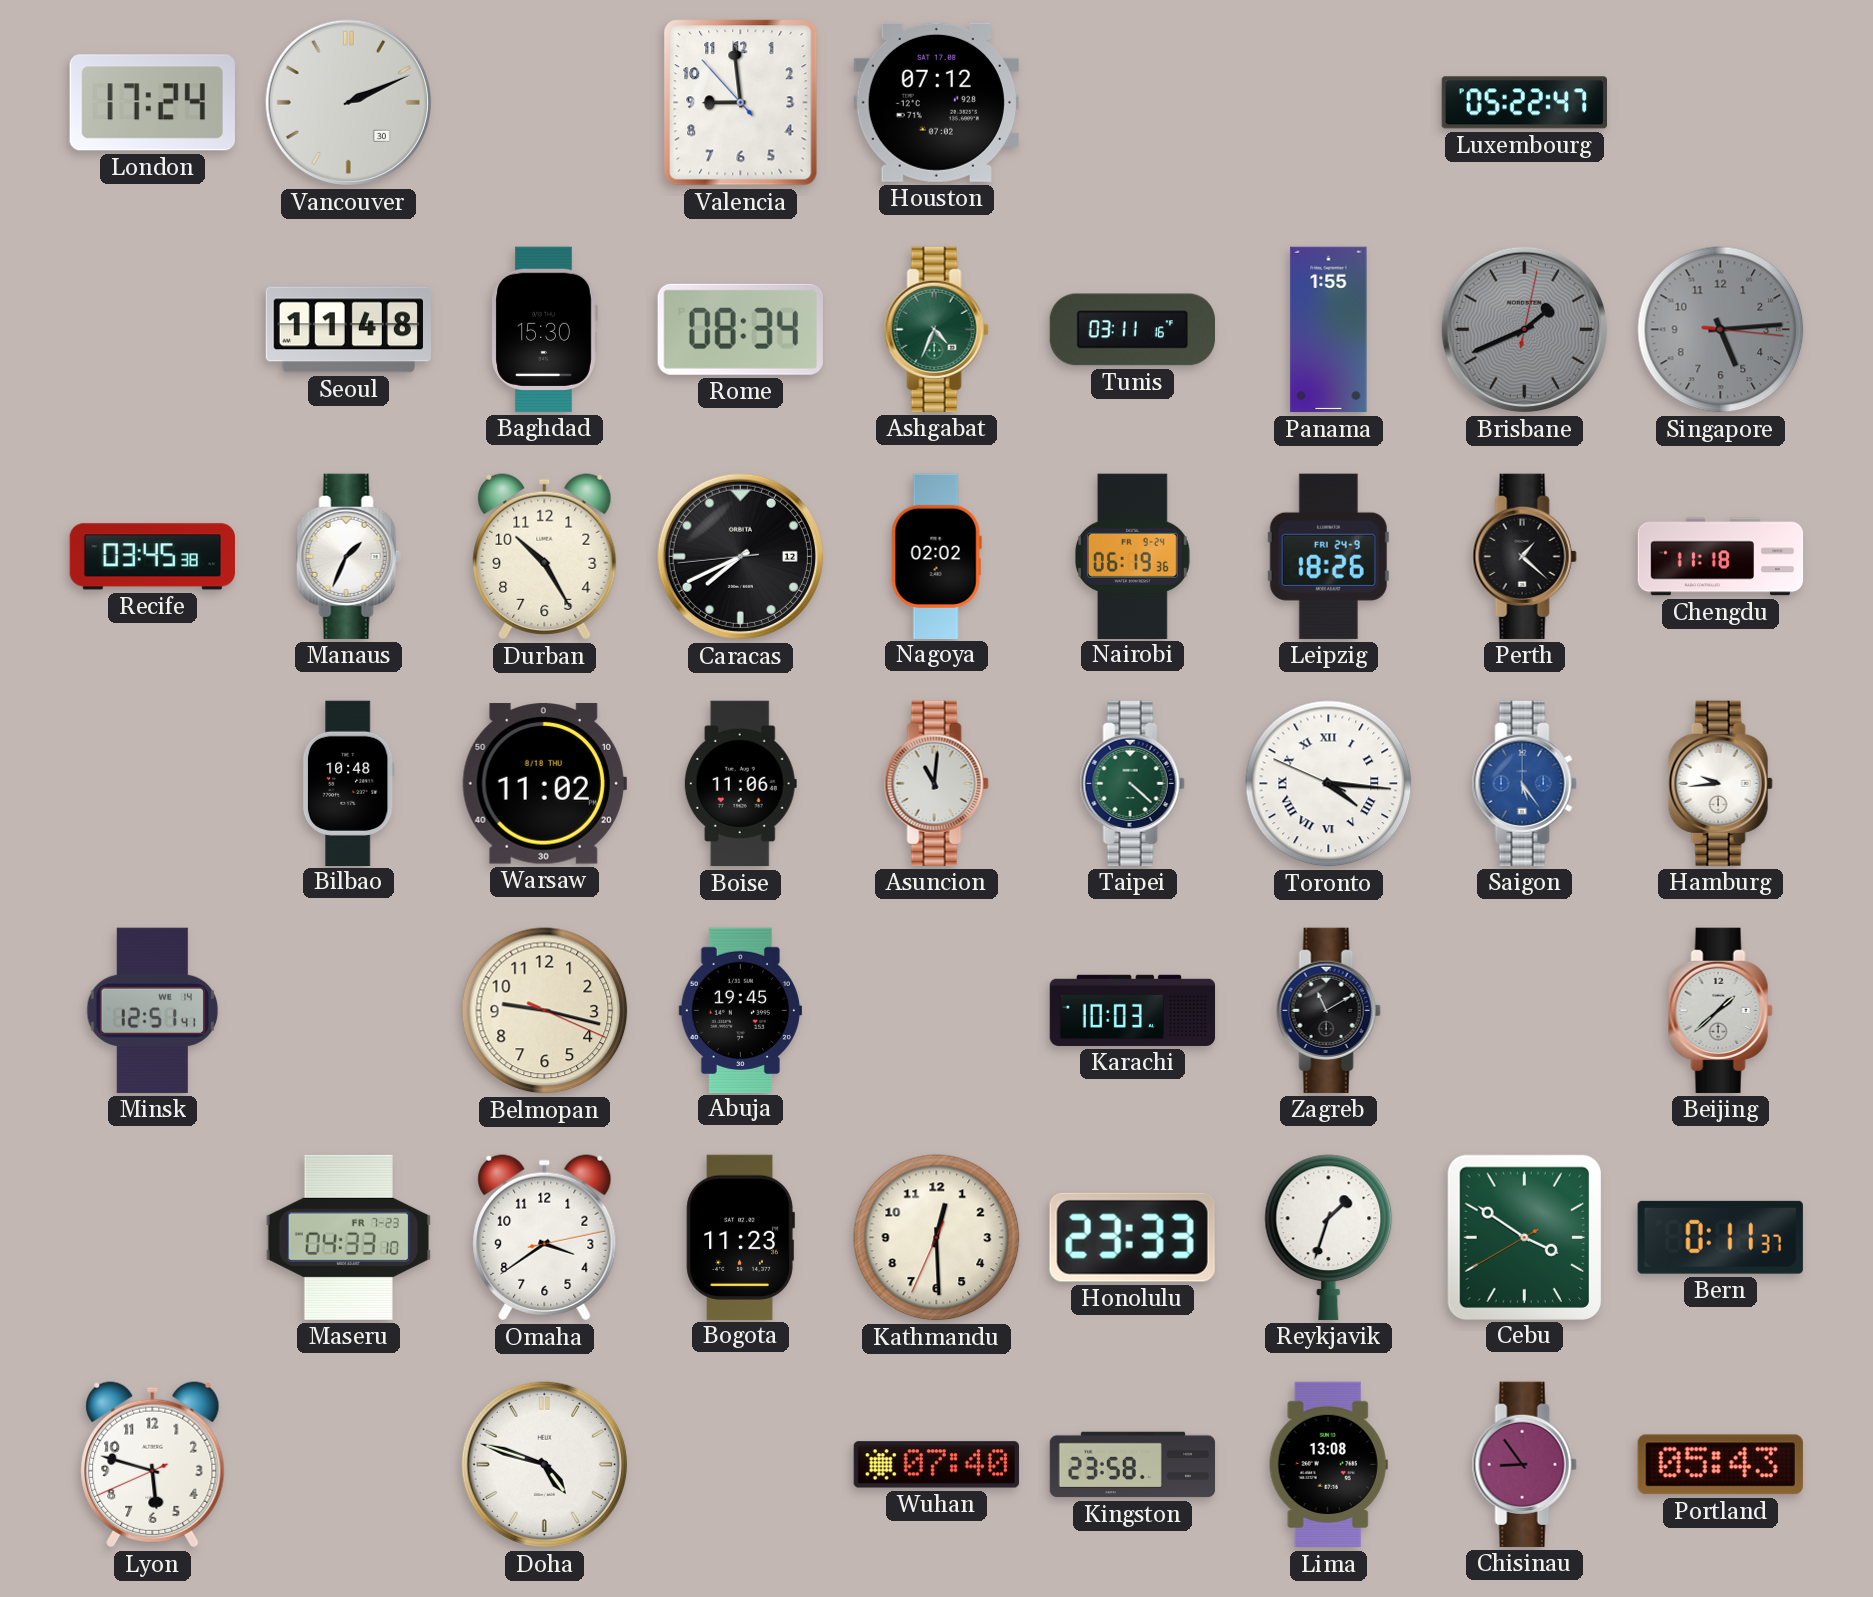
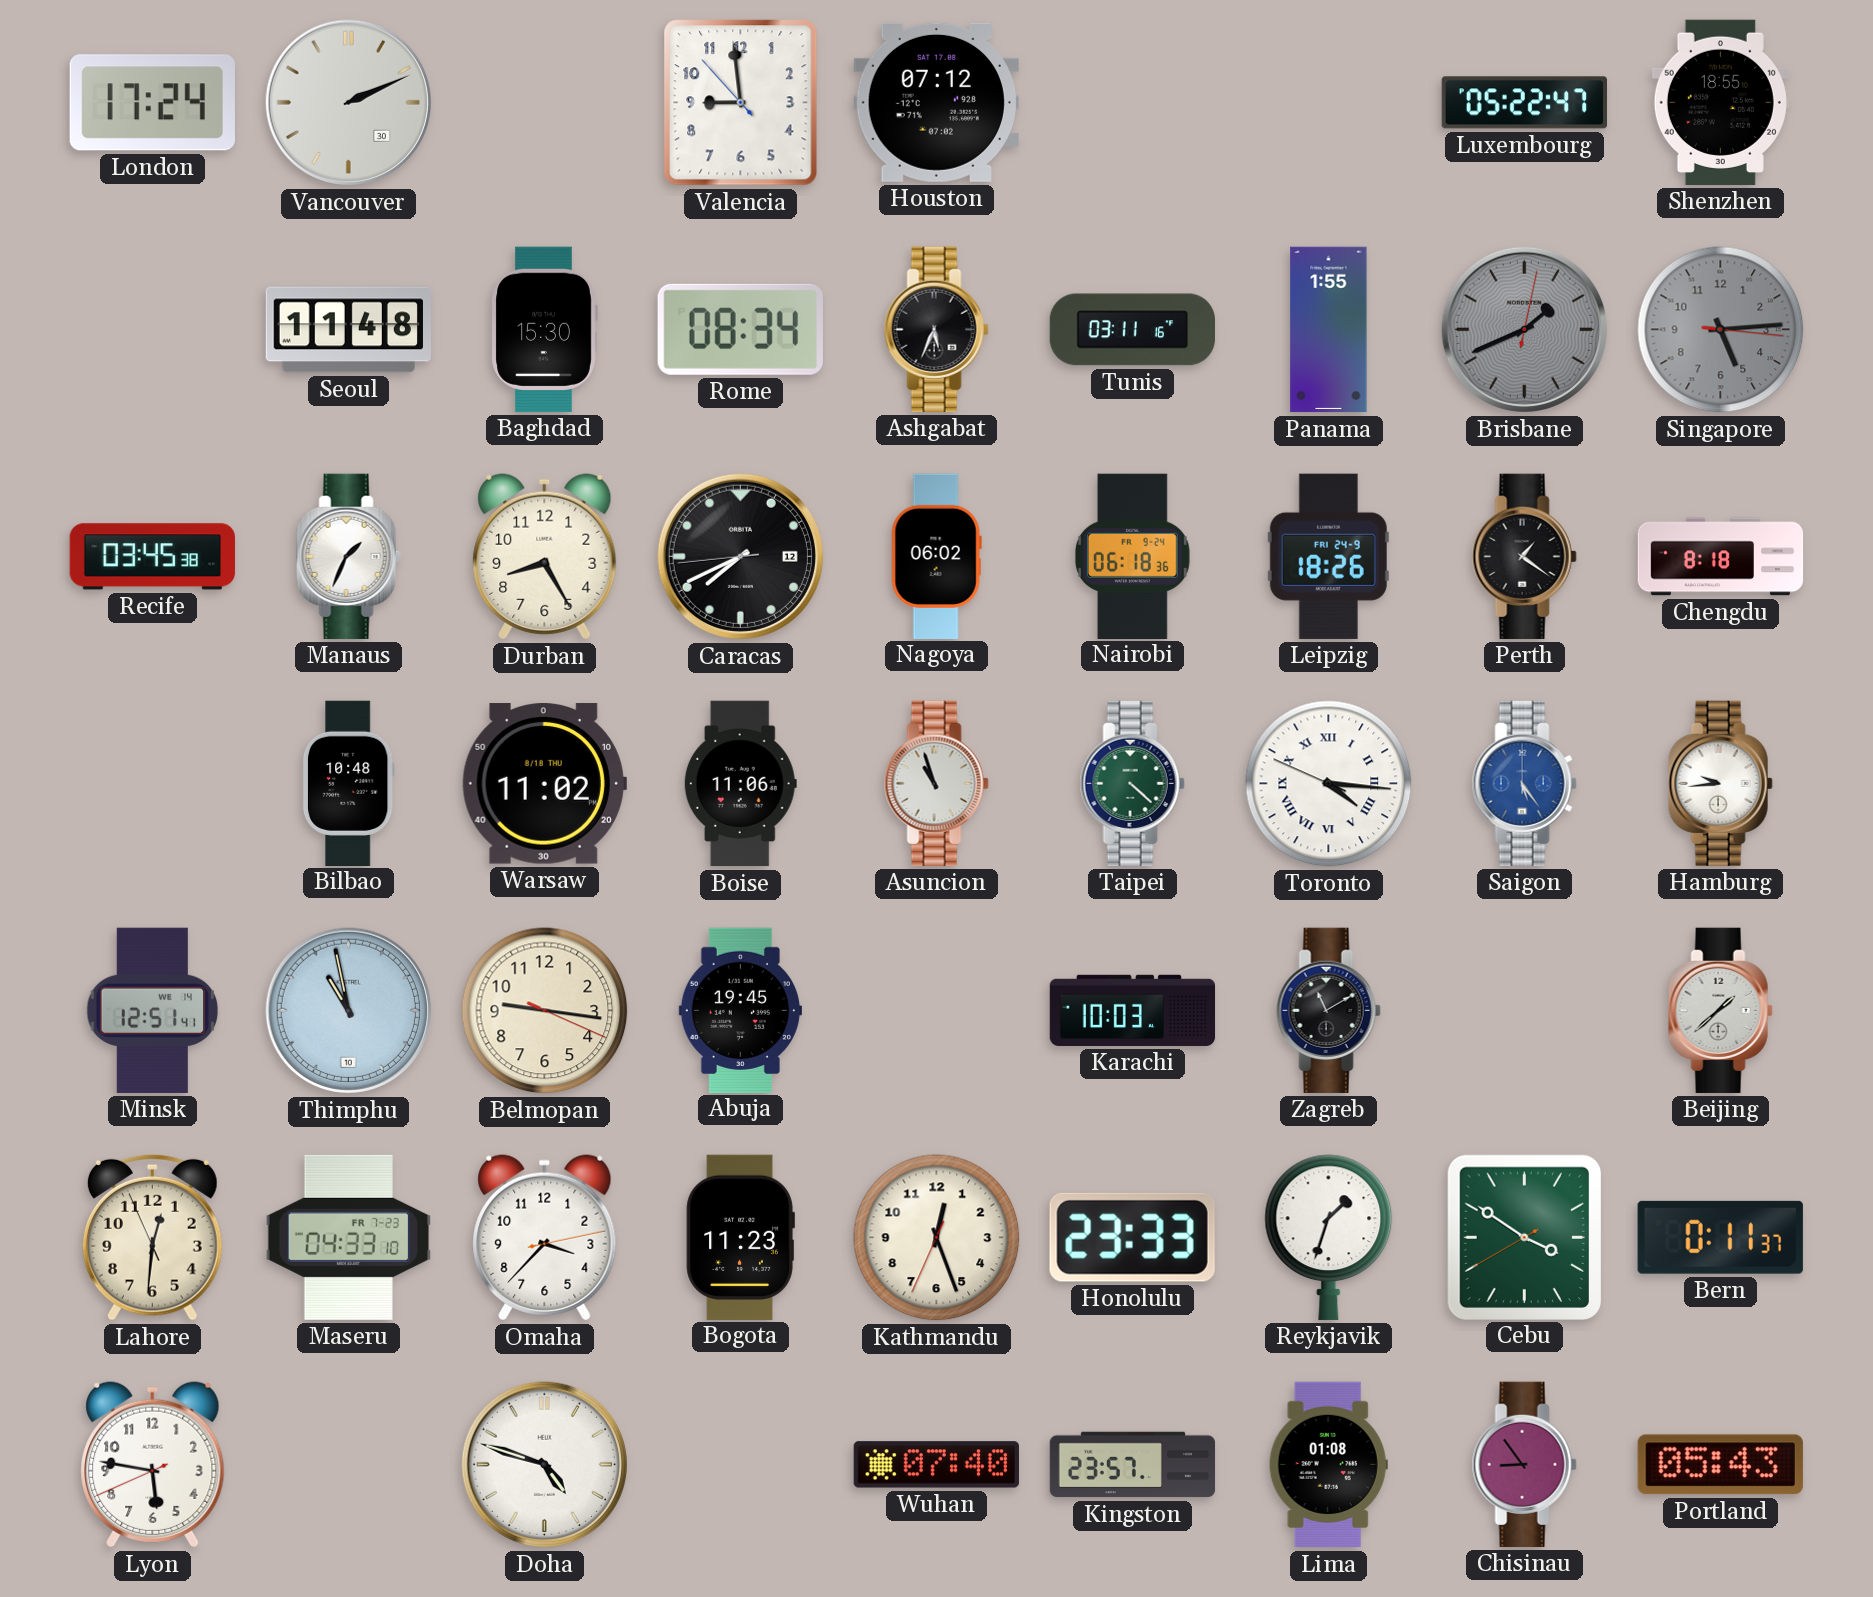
Shenzhen: none -> 18:55 (1720, 102)
Ashgabat: 4:34 -> 5:34 (936, 329)
Ashgabat dial: green -> black (936, 329)
Durban: 10:25 -> 8:25 (545, 557)
Nagoya: 02:02 -> 06:02 (936, 556)
Nairobi: 06:19 -> 06:18 (1132, 556)
Perth: 1:22 -> 1:21 (1524, 556)
Chengdu: 11:18 -> 8:18 (1721, 557)
Asuncion: 11:01 -> 10:57 (936, 783)
Thimphu: none -> 10:58 (348, 1010)
Belmopan: 9:17 -> 9:16 (545, 1011)
Lahore: none -> 12:30 (152, 1237)
Omaha: 3:39 -> 3:37 (545, 1238)
Kathmandu: 12:29 -> 12:26 (937, 1238)
Lyon: 5:47 -> 5:46 (153, 1465)
Kingston: 23:58 -> 23:57 (1133, 1465)
Lima: 13:08 -> 01:08 (1328, 1465)
